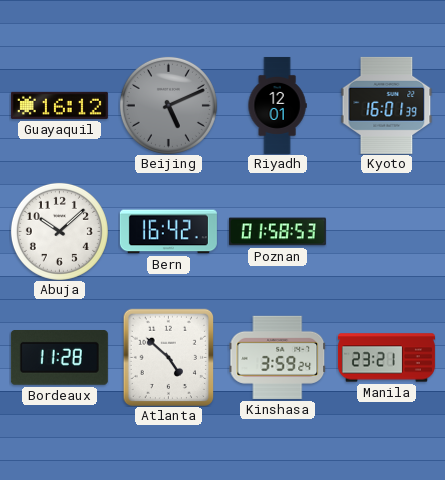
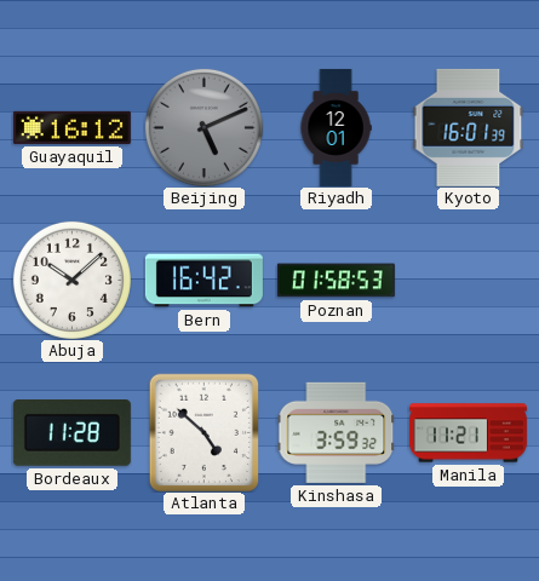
Kinshasa: 3:59:24 -> 3:59:32 (336, 432)
Manila: 23:21 -> 11:21 (468, 433)
